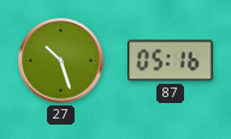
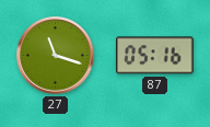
27: 10:27 -> 11:18 (56, 56)
